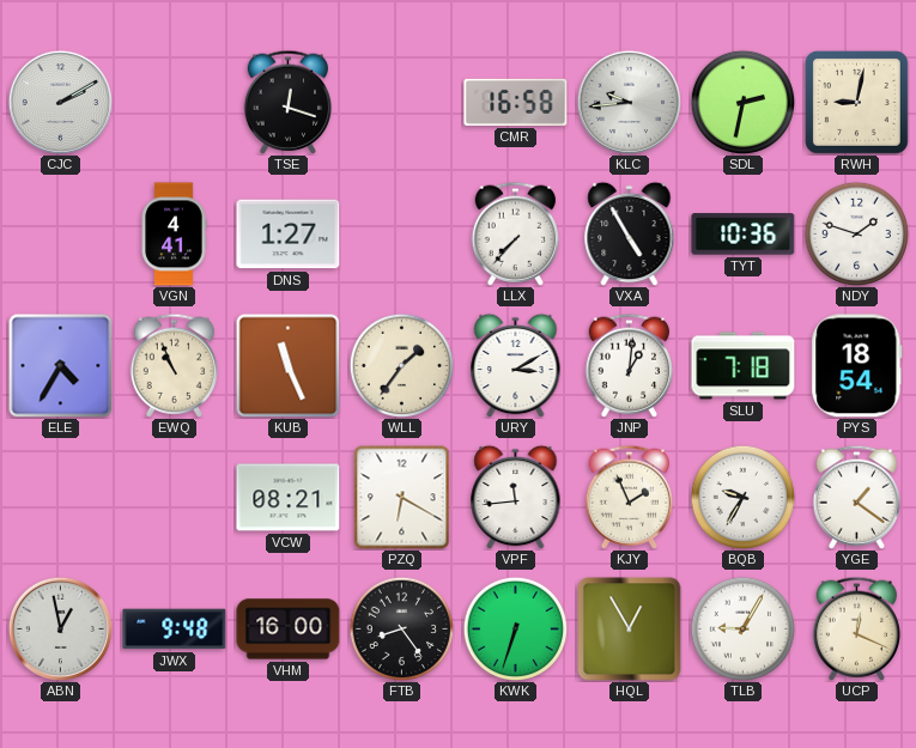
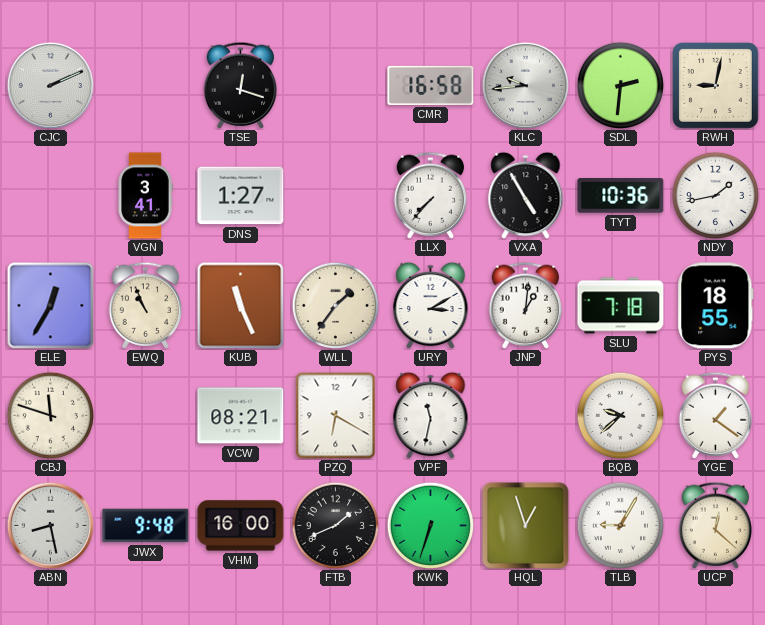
CJC: 2:10 -> 2:11 (50, 85)
SDL: 2:32 -> 2:31 (620, 85)
VGN: 4:41 -> 3:41 (145, 196)
NDY: 1:48 -> 1:43 (715, 195)
ELE: 4:35 -> 12:35 (50, 305)
PYS: 18:54 -> 18:55 (716, 306)
CBJ: none -> 11:48 (50, 415)
VPF: 11:44 -> 11:32 (431, 415)
KJY: 1:56 -> none (630, 497)
BQB: 9:35 -> 9:38 (620, 415)
ABN: 12:58 -> 8:28 (50, 525)
FTB: 8:24 -> 1:41 (335, 525)
HQL: 12:55 -> 12:57 (526, 526)
UCP: 12:19 -> 12:22 (716, 525)
